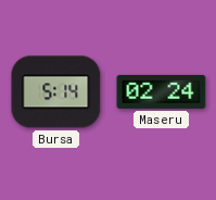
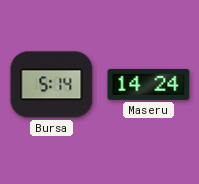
Maseru: 02:24 -> 14:24 (149, 84)
